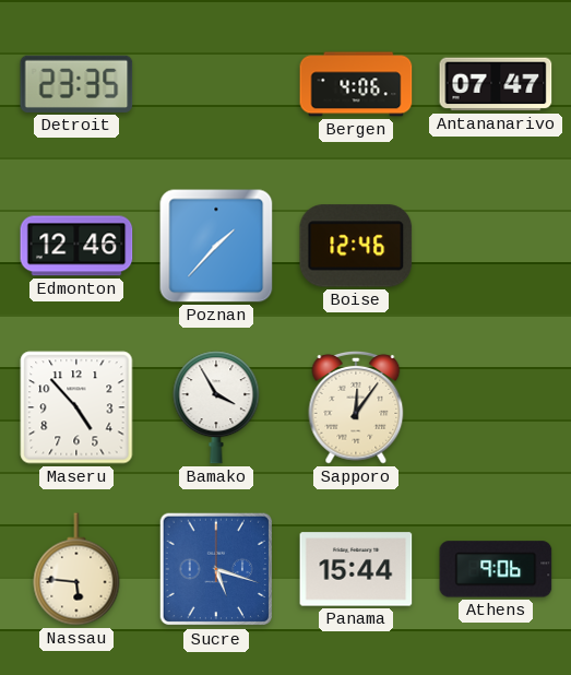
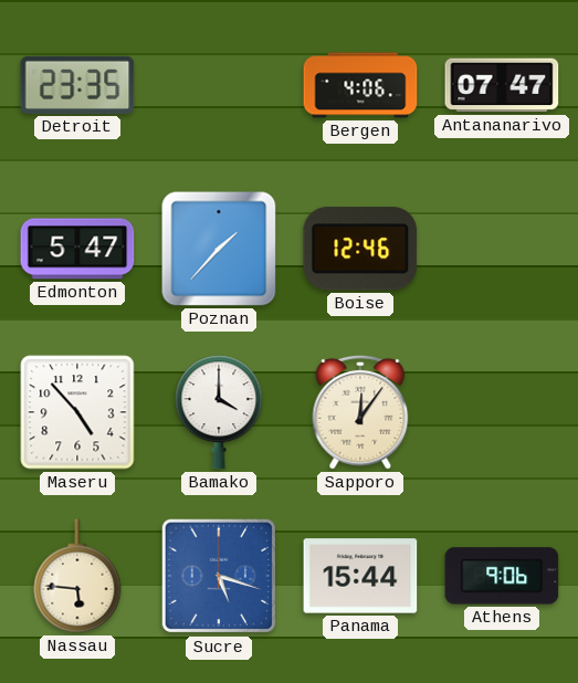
Edmonton: 12:46 -> 5:47 (77, 249)
Bamako: 3:55 -> 4:00 (219, 412)
